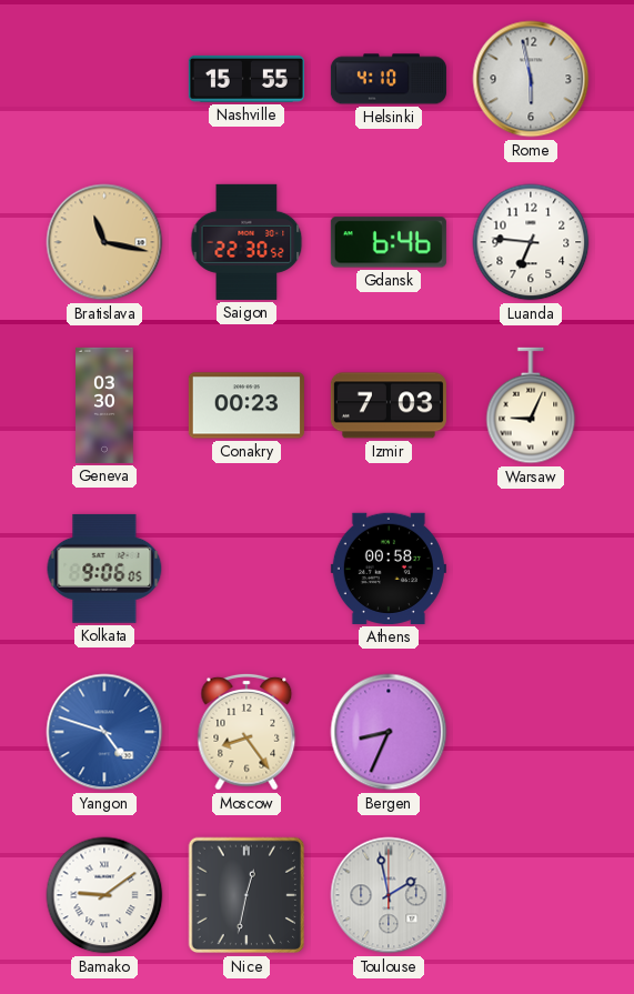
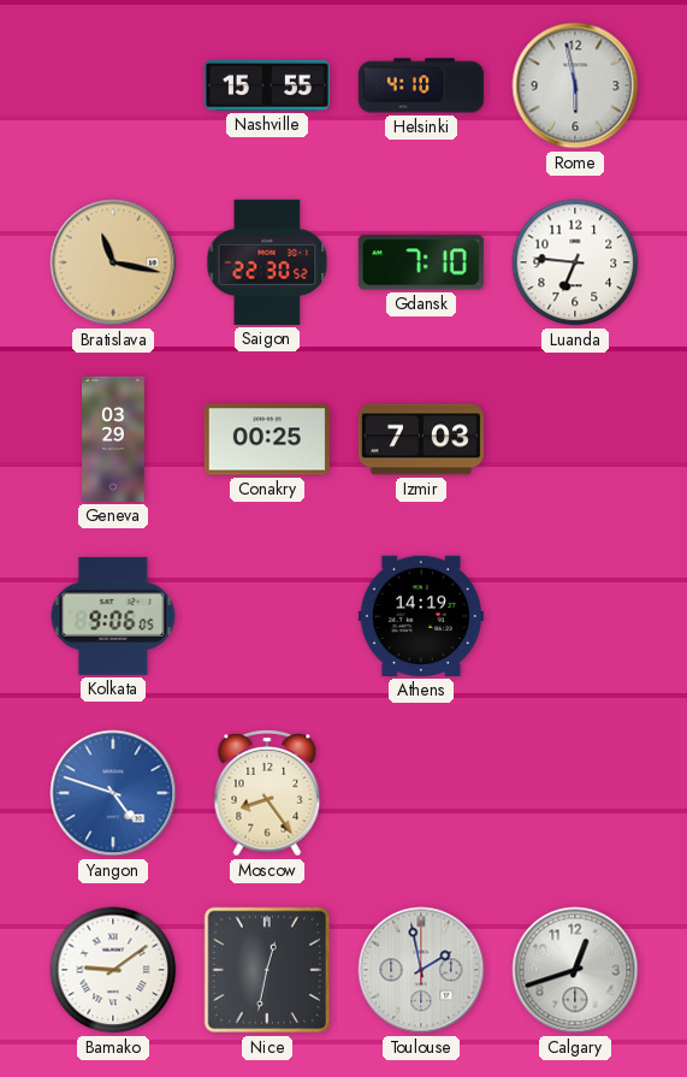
Gdansk: 6:46 -> 7:10 (421, 262)
Geneva: 03:30 -> 03:29 (113, 439)
Conakry: 00:23 -> 00:25 (267, 439)
Warsaw: 9:04 -> none (531, 405)
Athens: 00:58 -> 14:19 (421, 616)
Bergen: 8:34 -> none (389, 732)
Calgary: none -> 12:42 (575, 970)
